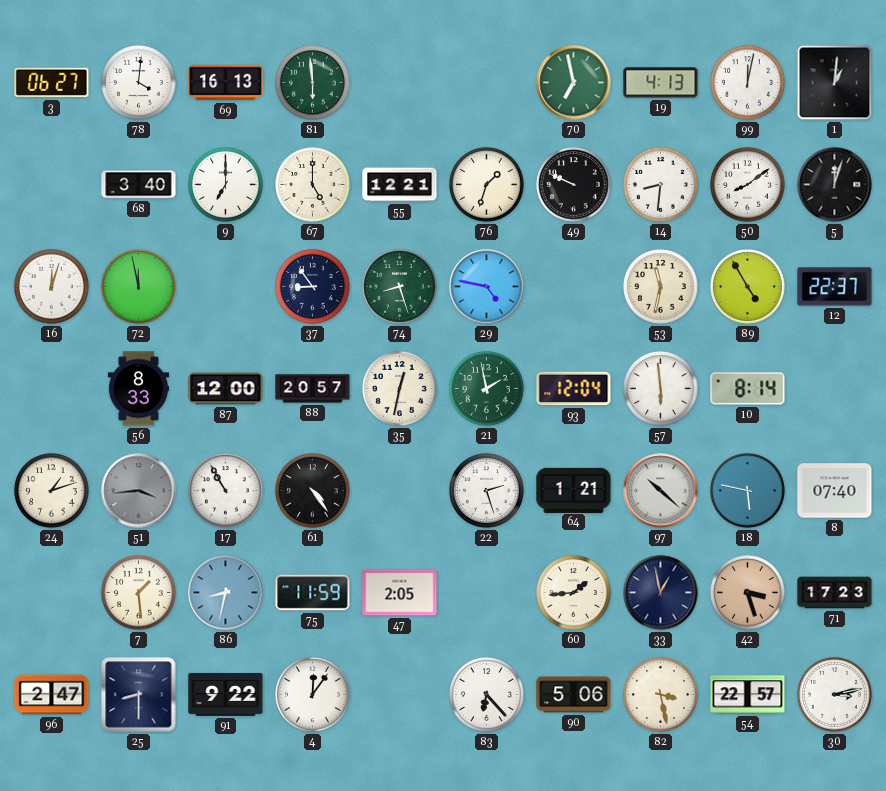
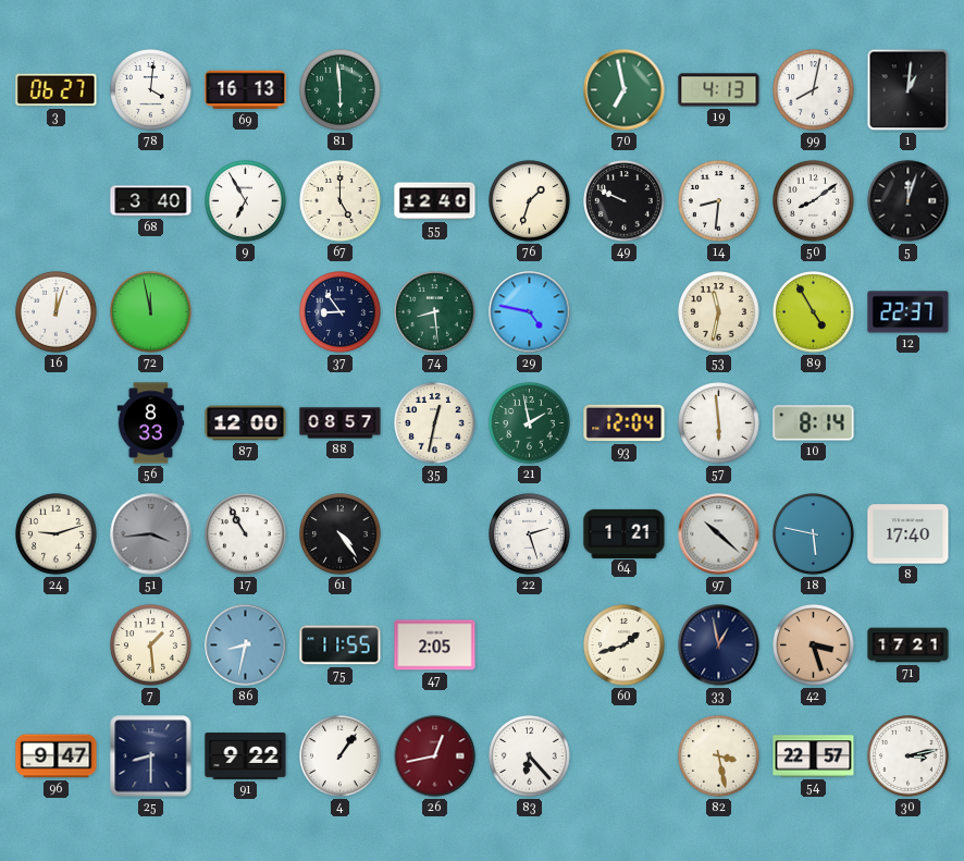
99: 12:02 -> 8:02 (814, 90)
9: 7:00 -> 6:55 (246, 201)
55: 12:21 -> 12:40 (435, 201)
74: 8:27 -> 8:29 (435, 312)
88: 20:57 -> 08:57 (341, 423)
24: 1:12 -> 9:12 (57, 534)
8: 07:40 -> 17:40 (909, 534)
75: 11:59 -> 11:55 (341, 645)
60: 1:44 -> 1:42 (625, 645)
71: 17:23 -> 17:21 (909, 645)
96: 2:47 -> 9:47 (57, 757)
4: 12:06 -> 1:06 (341, 757)
26: none -> 12:43 (435, 757)
90: 5:06 -> none (574, 695)
